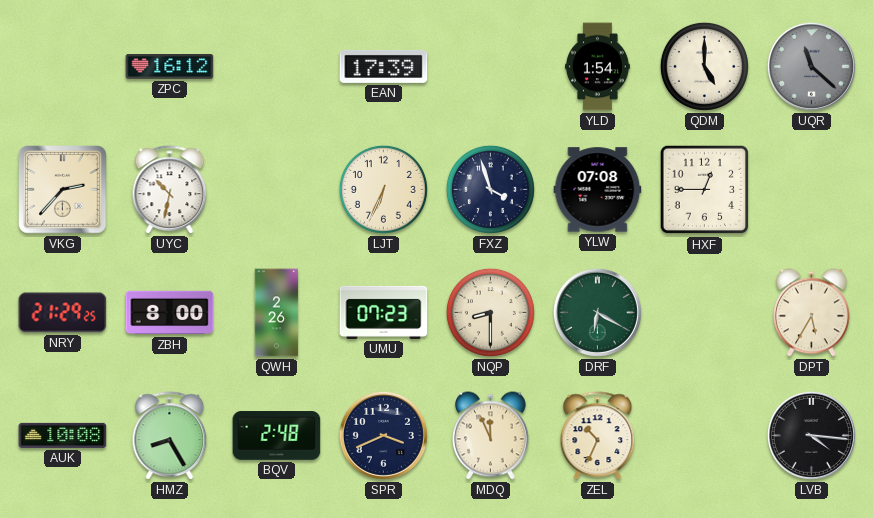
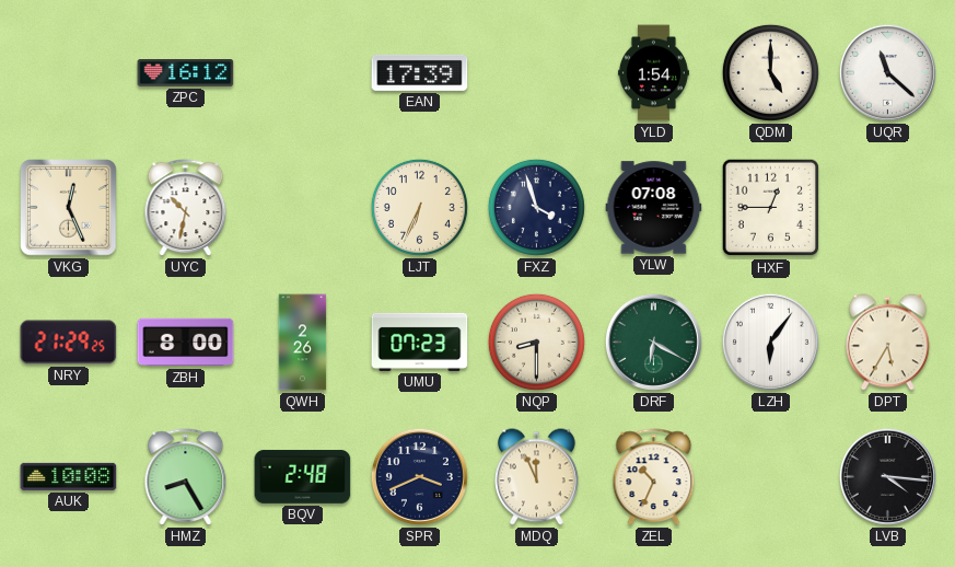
UQR dial: grey -> white (887, 72)
VKG: 2:37 -> 12:26 (69, 208)
LZH: none -> 6:06 (770, 342)
